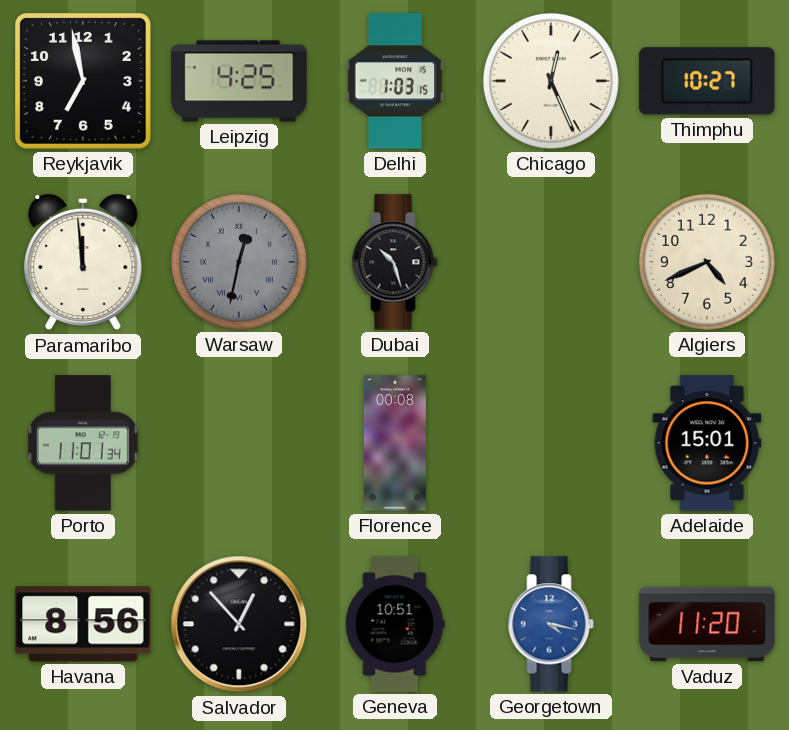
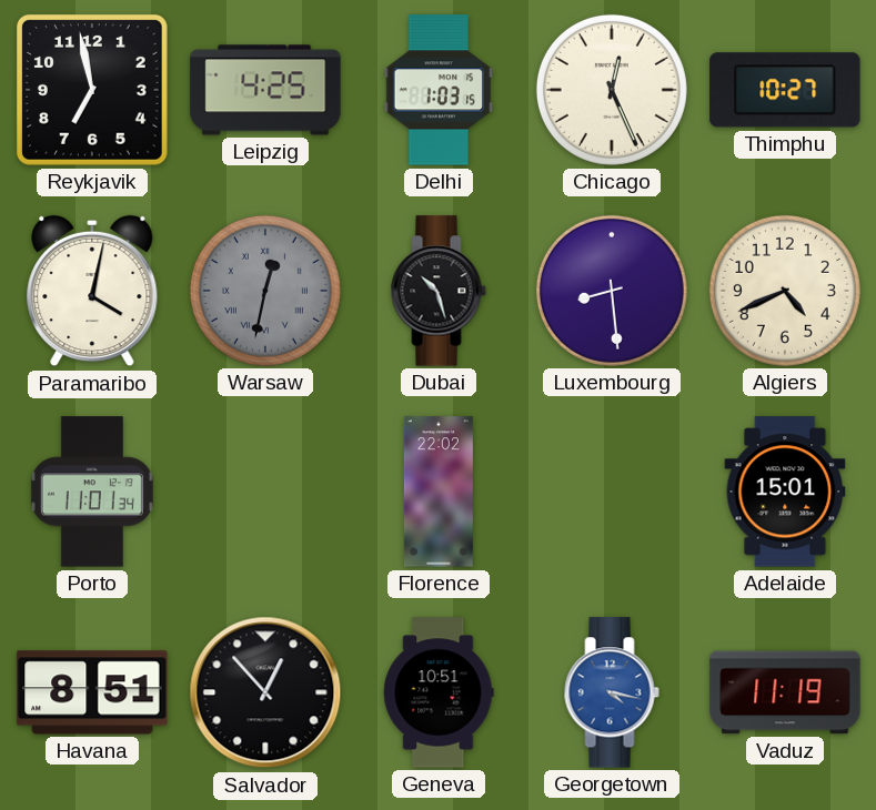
Paramaribo: 11:59 -> 4:02 (92, 291)
Luxembourg: none -> 8:29 (612, 291)
Florence: 00:08 -> 22:02 (439, 492)
Havana: 8:56 -> 8:51 (92, 692)
Vaduz: 11:20 -> 11:19 (785, 692)
